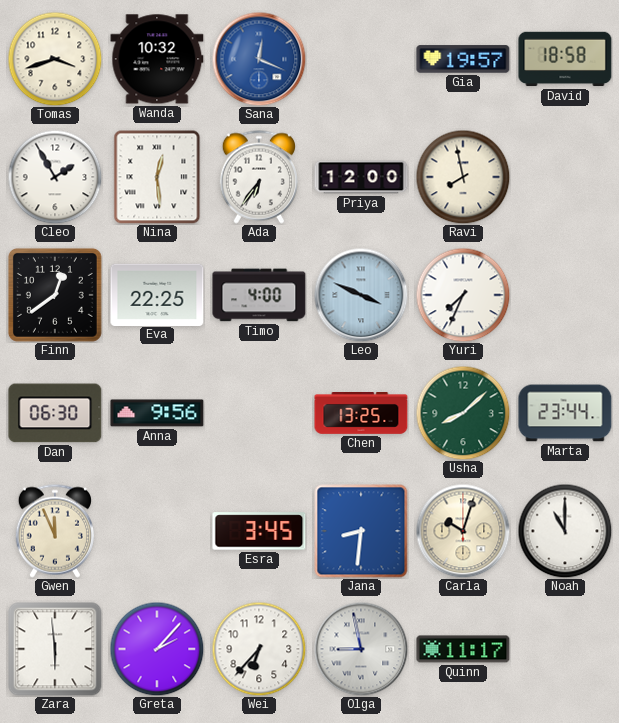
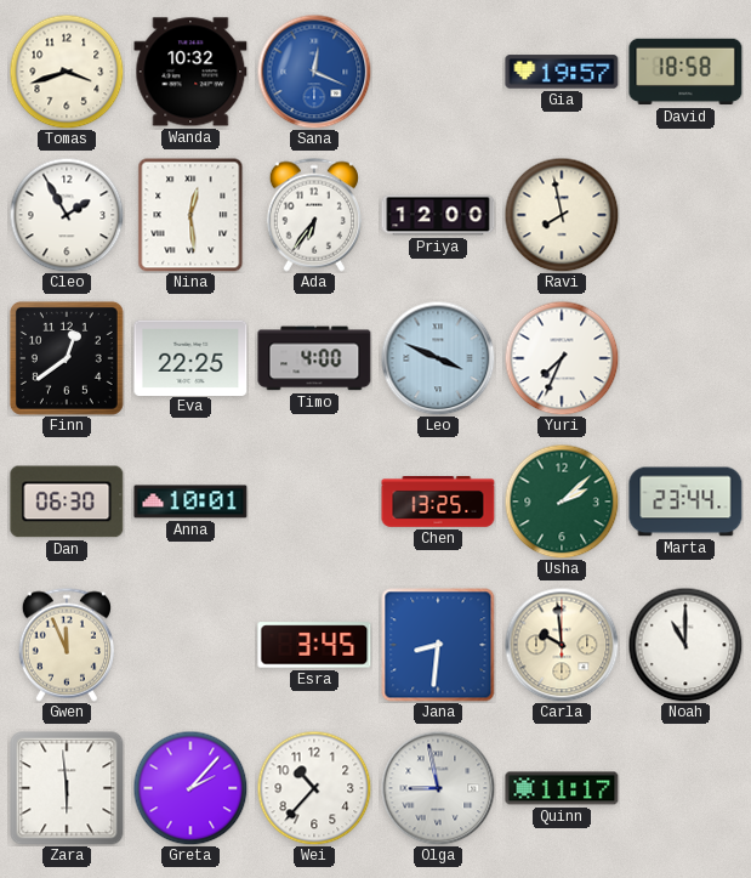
Anna: 9:56 -> 10:01 (190, 502)
Usha: 8:08 -> 2:08 (562, 502)
Carla: 10:03 -> 9:59 (562, 645)
Wei: 6:37 -> 10:37 (314, 788)
